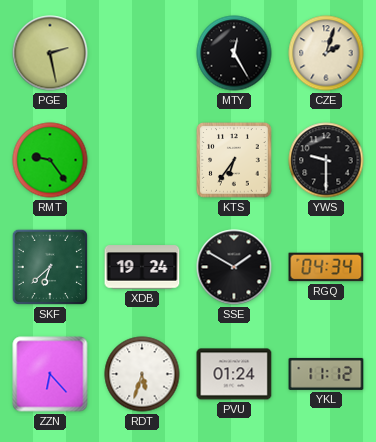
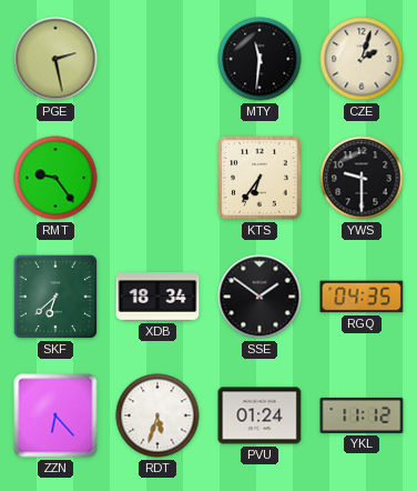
MTY: 12:25 -> 11:31 (260, 59)
XDB: 19:24 -> 18:34 (157, 297)
SSE: 1:50 -> 1:51 (260, 297)
RGQ: 04:34 -> 04:35 (362, 297)
